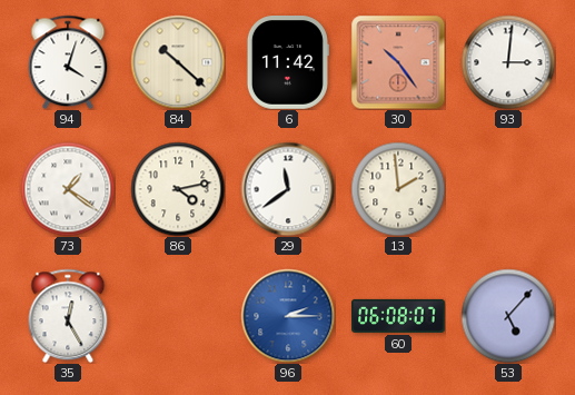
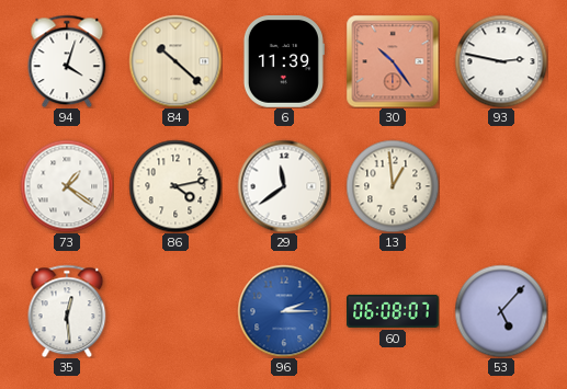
6: 11:42 -> 11:39 (284, 61)
93: 3:01 -> 2:47 (501, 61)
13: 1:59 -> 12:59 (393, 186)
35: 12:25 -> 12:29 (67, 311)
